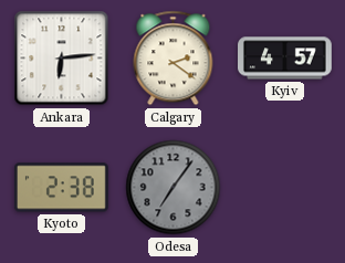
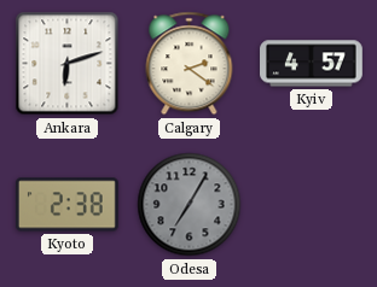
Ankara: 6:14 -> 6:12 (68, 64)
Odesa: 7:06 -> 7:05 (190, 205)
